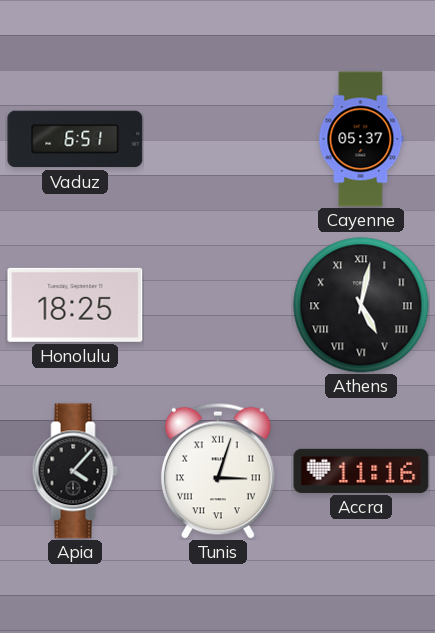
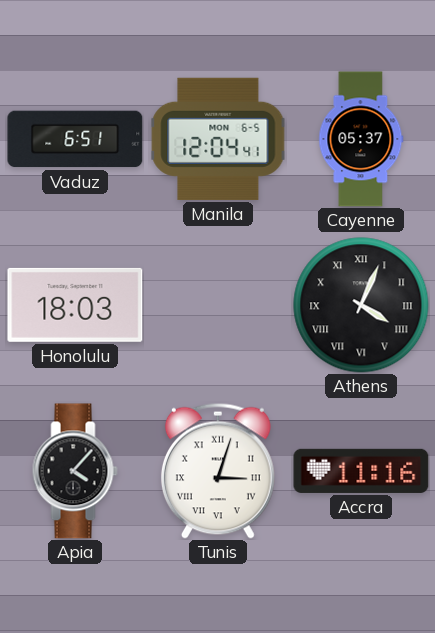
Manila: none -> 12:04 (218, 139)
Honolulu: 18:25 -> 18:03 (75, 305)
Athens: 5:02 -> 4:04 (361, 305)
